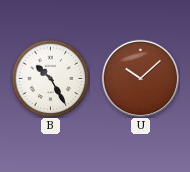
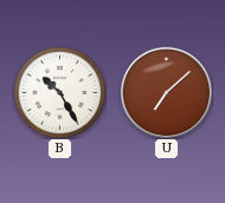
U: 10:08 -> 7:08 (166, 92)
